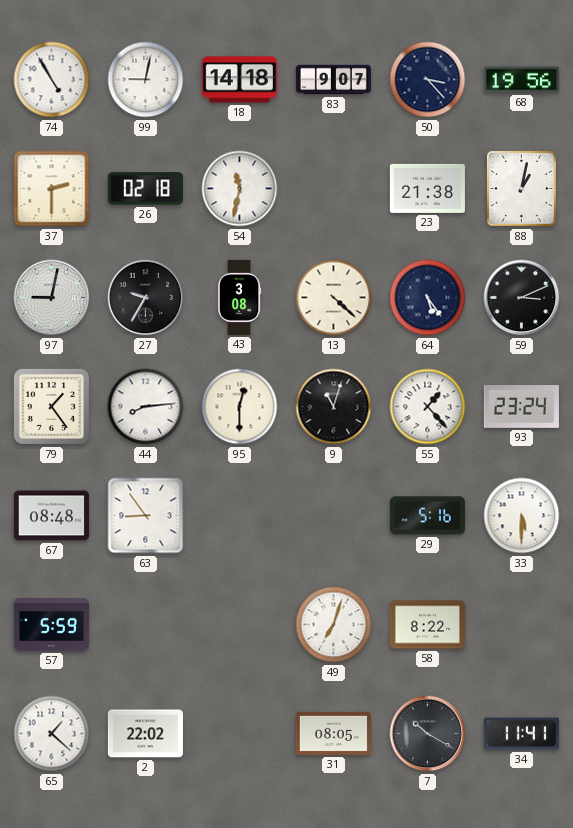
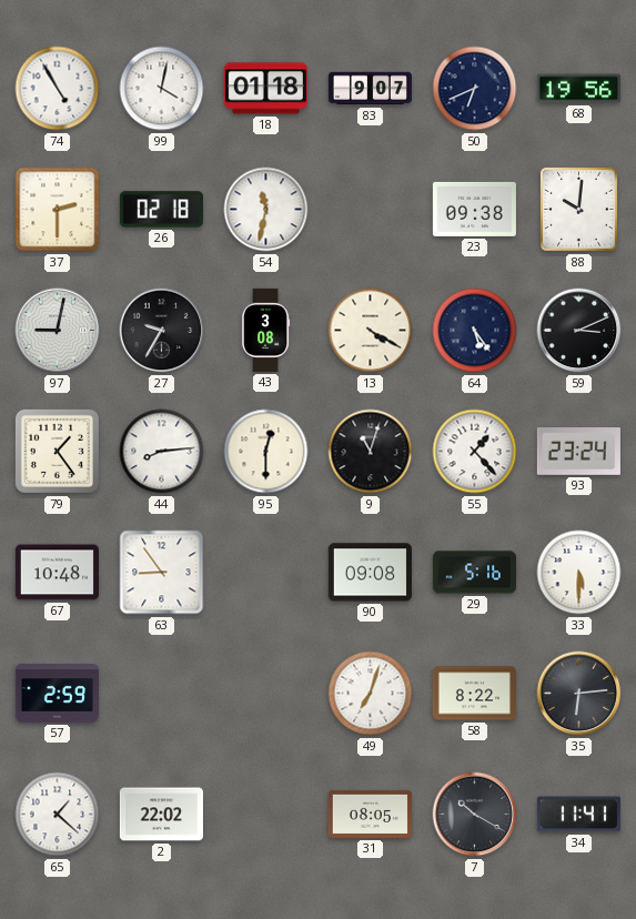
99: 9:02 -> 4:02 (162, 89)
18: 14:18 -> 01:18 (265, 89)
50: 3:23 -> 6:41 (475, 89)
23: 21:38 -> 09:38 (474, 209)
88: 1:02 -> 10:01 (578, 209)
13: 4:22 -> 4:20 (371, 331)
67: 08:48 -> 10:48 (57, 573)
90: none -> 09:08 (370, 573)
57: 5:59 -> 2:59 (57, 694)
35: none -> 6:14 (579, 694)
